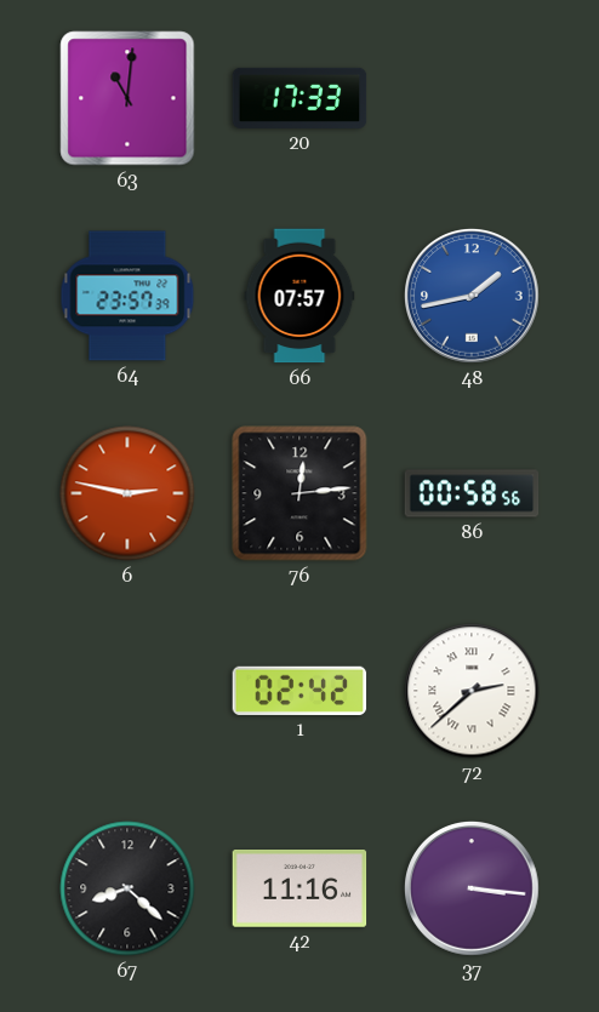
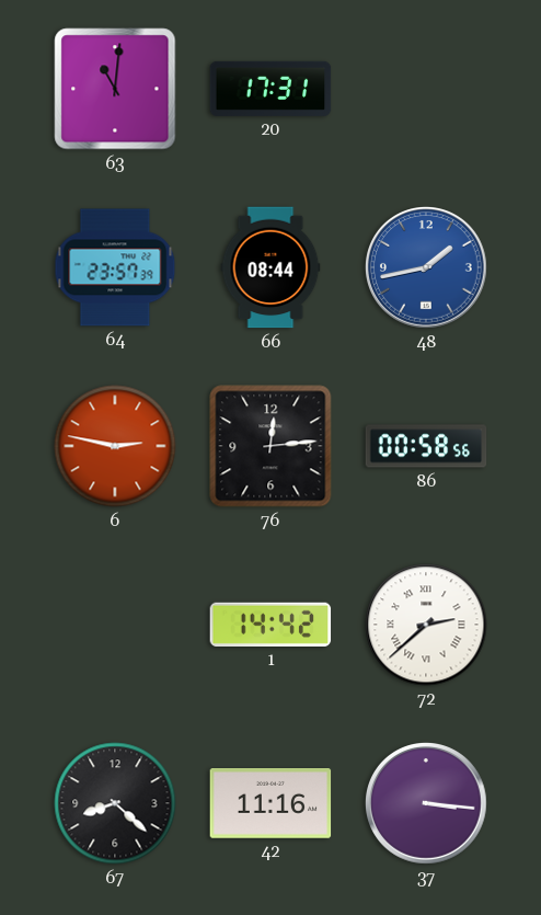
20: 17:33 -> 17:31 (270, 89)
66: 07:57 -> 08:44 (270, 267)
1: 02:42 -> 14:42 (270, 625)
